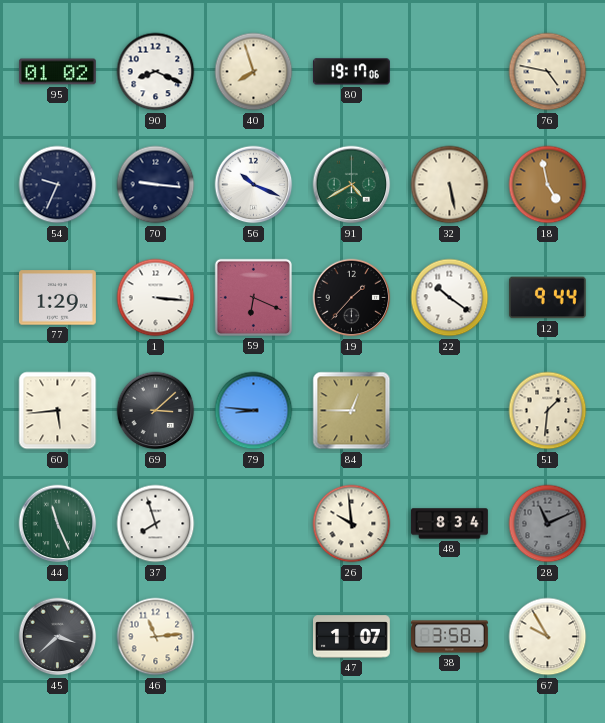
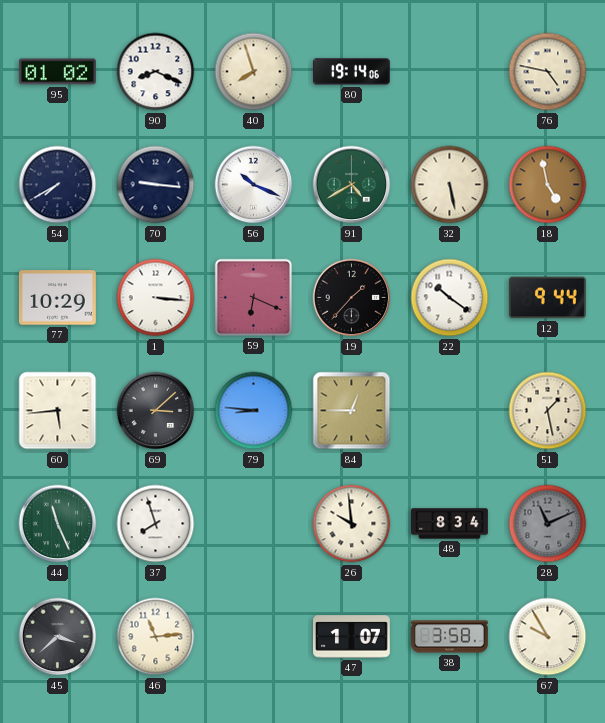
80: 19:17 -> 19:14 (351, 72)
54: 9:34 -> 7:40 (58, 185)
77: 1:29 -> 10:29 (57, 298)
51: 1:31 -> 1:28 (548, 411)
